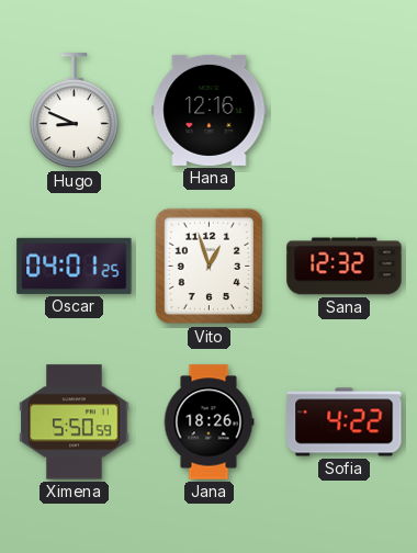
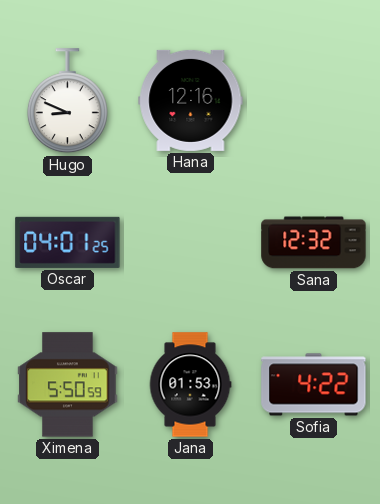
Vito: 12:57 -> none (208, 267)
Jana: 18:26 -> 01:53 (190, 385)
